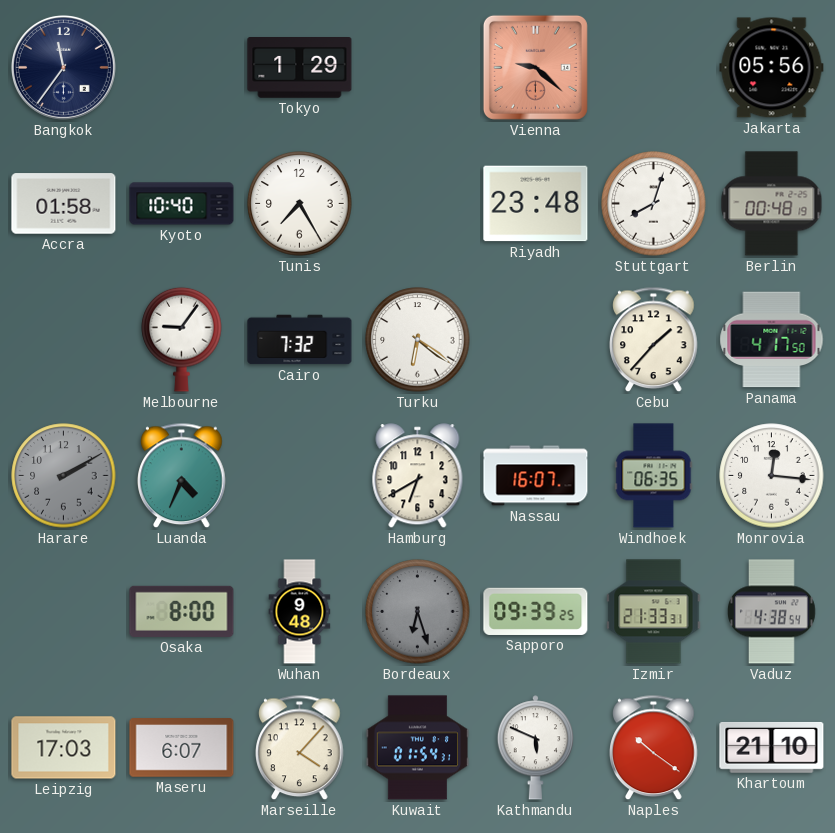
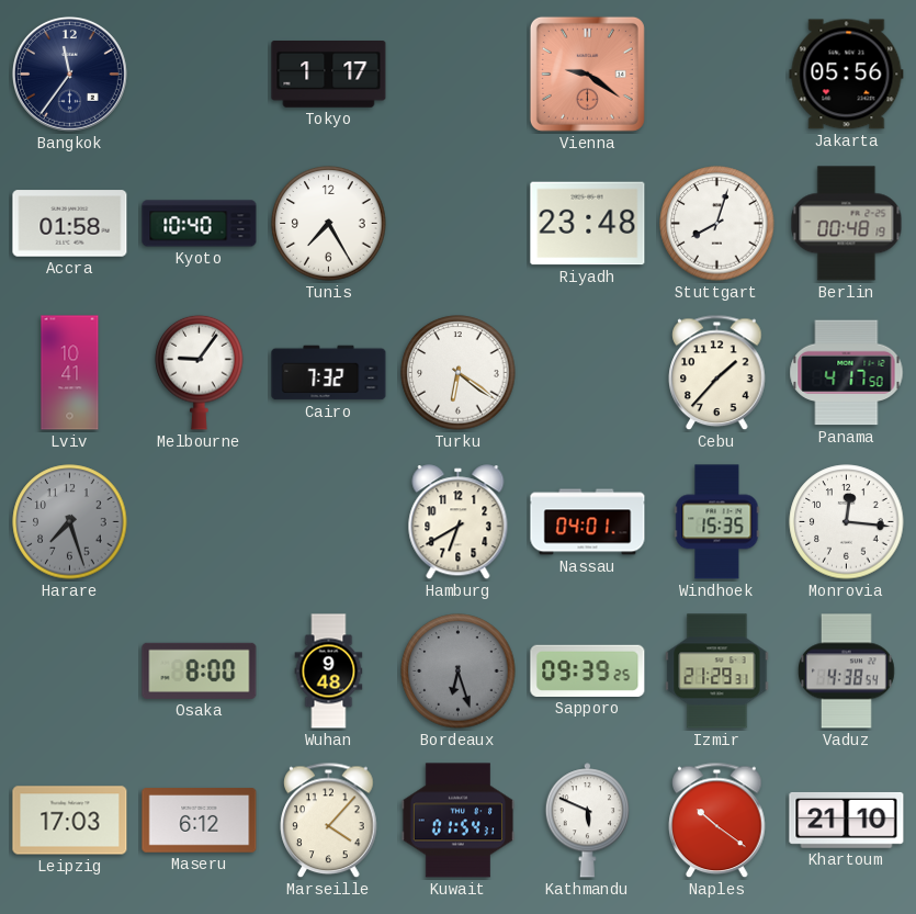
Tokyo: 1:29 -> 1:17 (329, 75)
Vienna: 9:22 -> 9:21 (587, 74)
Lviv: none -> 10:41 (70, 373)
Harare: 2:10 -> 7:27 (70, 522)
Luanda: 4:34 -> none (182, 476)
Nassau: 16:07 -> 04:01 (588, 522)
Windhoek: 06:35 -> 15:35 (717, 522)
Izmir: 21:33 -> 21:29 (717, 672)
Maseru: 6:07 -> 6:12 (200, 821)
